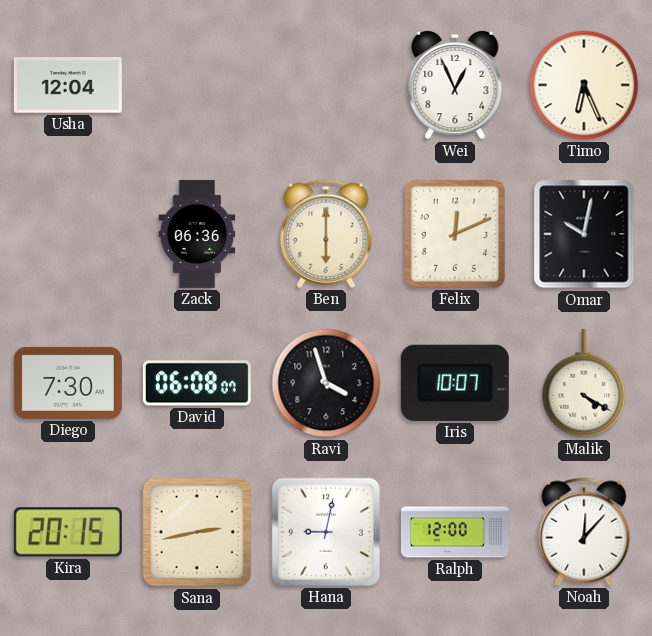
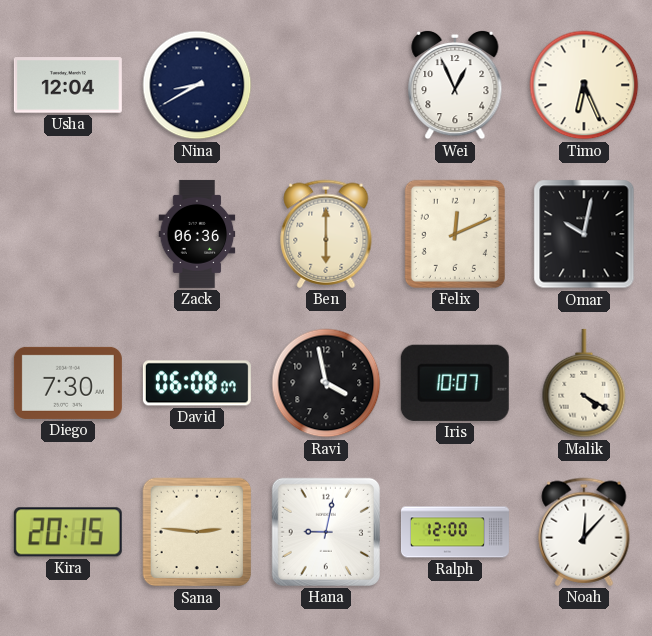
Nina: none -> 8:40 (197, 85)
Ravi: 3:57 -> 3:58 (326, 383)
Sana: 2:43 -> 2:46 (197, 532)
